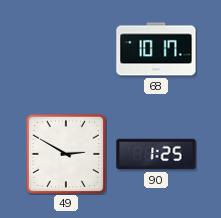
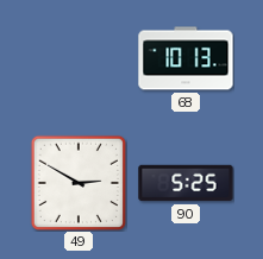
68: 10:17 -> 10:13 (186, 58)
90: 1:25 -> 5:25 (186, 183)
